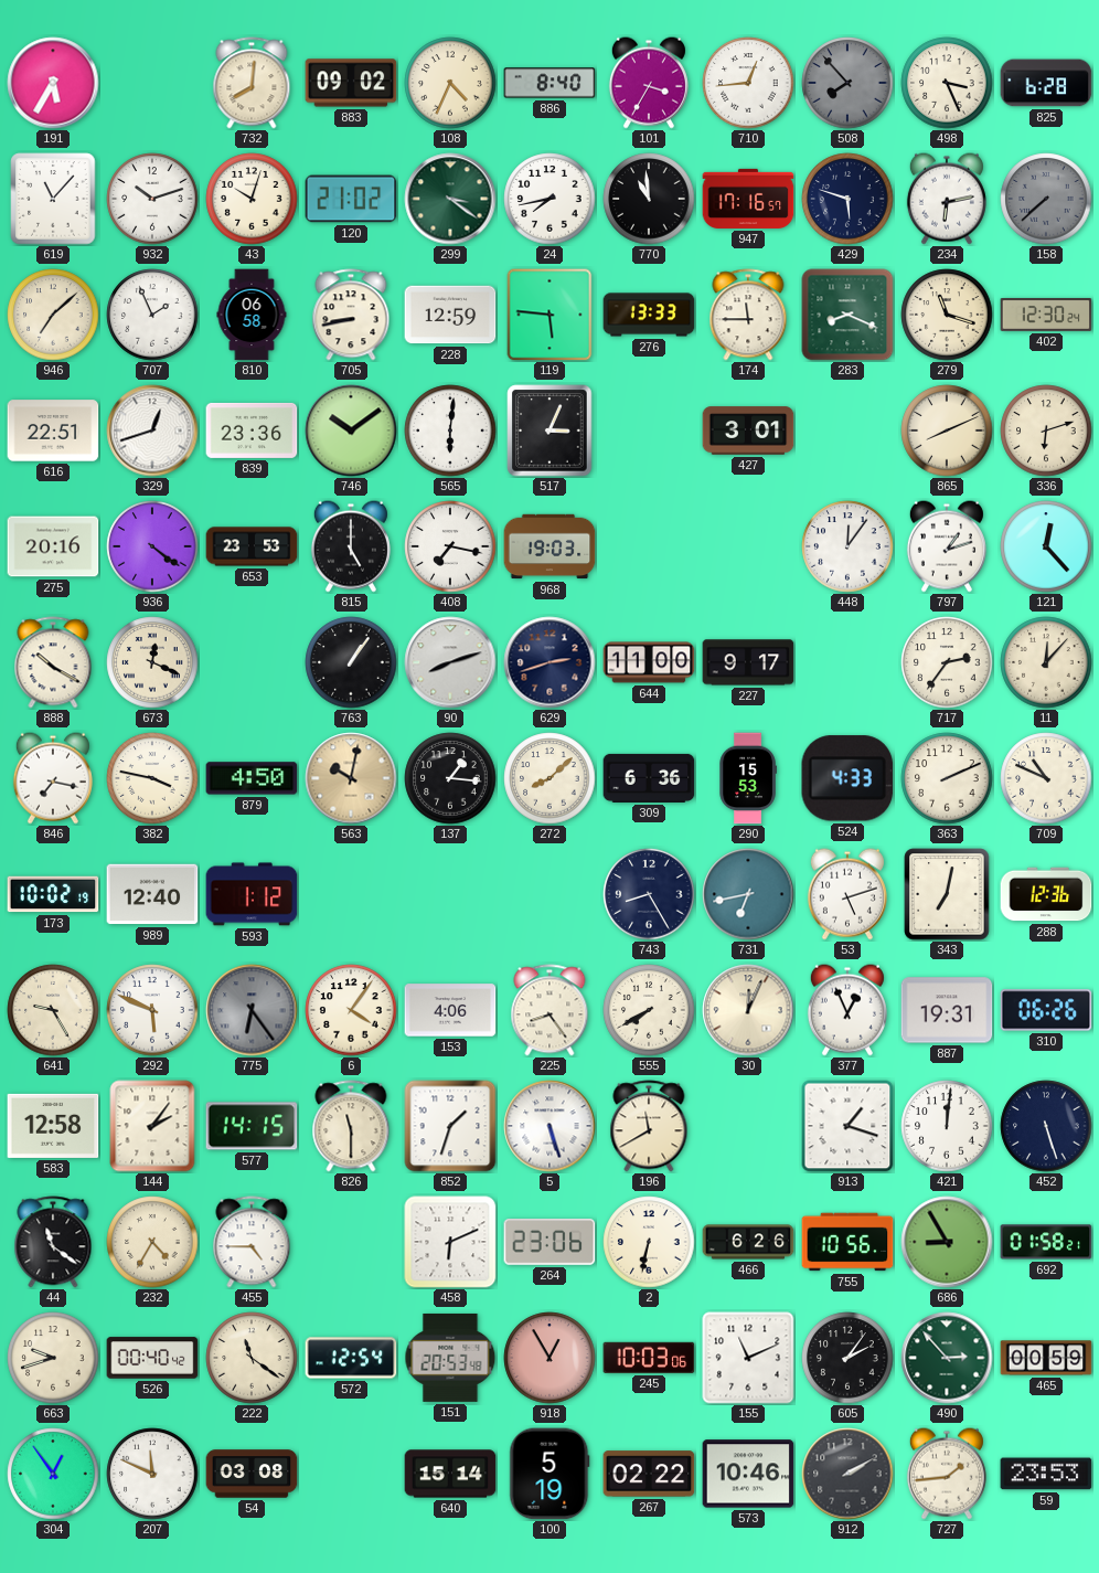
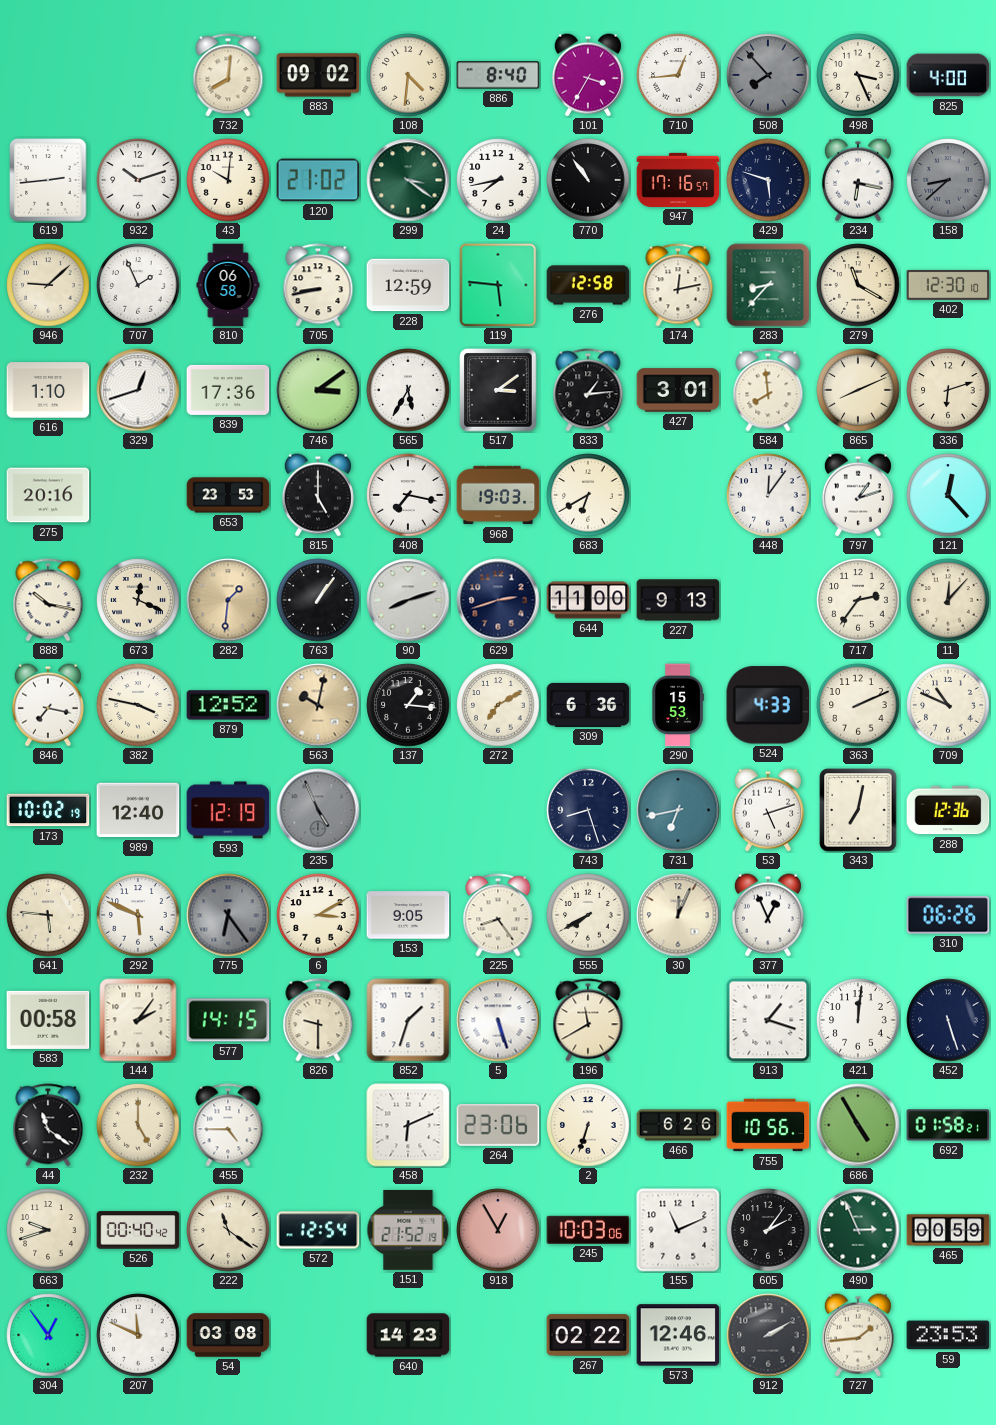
191: 5:35 -> none (53, 83)
108: 4:34 -> 4:31 (408, 75)
825: 6:28 -> 4:00 (948, 75)
619: 11:07 -> 2:44 (48, 180)
43: 10:03 -> 10:01 (228, 180)
770: 10:59 -> 10:54 (588, 180)
234: 6:13 -> 6:17 (858, 180)
158: 7:38 -> 8:38 (948, 180)
946: 7:08 -> 9:08 (48, 285)
276: 13:33 -> 12:58 (588, 285)
174: 11:45 -> 12:13 (678, 285)
283: 8:19 -> 8:37 (768, 285)
279: 11:18 -> 11:20 (858, 285)
402: 12:30:24 -> 12:30:10 (948, 285)
616: 22:51 -> 1:10 (48, 390)
839: 23:36 -> 17:36 (228, 390)
746: 10:09 -> 3:09 (318, 390)
565: 6:01 -> 5:35 (408, 390)
517: 3:04 -> 3:09 (498, 390)
833: none -> 1:14 (588, 390)
584: none -> 7:59 (768, 390)
936: 4:21 -> none (152, 546)
683: none -> 6:40 (588, 495)
888: 10:20 -> 10:17 (48, 600)
282: none -> 1:31 (228, 600)
227: 9:17 -> 9:13 (678, 600)
879: 4:50 -> 12:52 (228, 705)
272: 8:08 -> 7:10 (498, 705)
593: 1:12 -> 12:19 (228, 810)
235: none -> 4:56 (318, 810)
743: 8:25 -> 8:27 (588, 810)
641: 9:25 -> 5:46 (48, 915)
6: 4:06 -> 3:10 (318, 915)
153: 4:06 -> 9:05 (408, 915)
887: 19:31 -> none (947, 1010)
583: 12:58 -> 00:58 (48, 1020)
826: 11:30 -> 9:30 (318, 1020)
232: 4:35 -> 5:00 (138, 1125)
2: 6:32 -> 6:33 (588, 1125)
686: 8:55 -> 4:55 (858, 1125)
151: 20:53 -> 21:52 (408, 1230)
490: 2:53 -> 2:56 (858, 1230)
640: 15:14 -> 14:23 (408, 1335)
100: 5:19 -> none (549, 1474)
573: 10:46 -> 12:46 (678, 1335)
